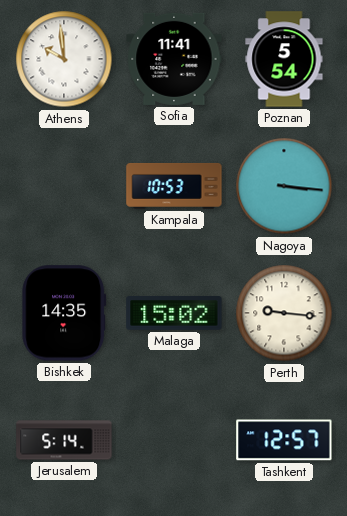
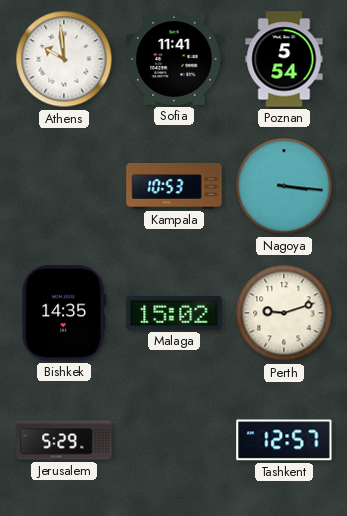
Perth: 9:16 -> 9:12 (284, 313)
Jerusalem: 5:14 -> 5:29 (64, 440)
